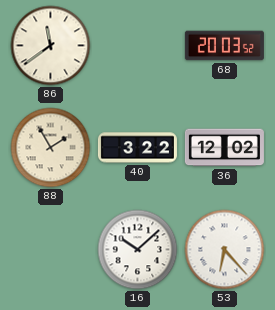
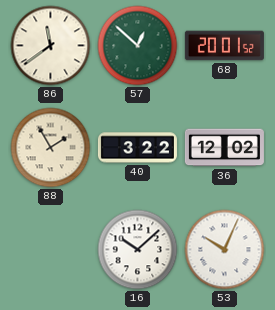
57: none -> 12:52 (138, 46)
68: 20:03 -> 20:01 (224, 46)
53: 6:23 -> 10:04 (225, 250)
